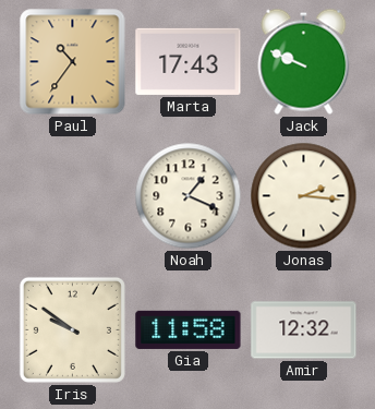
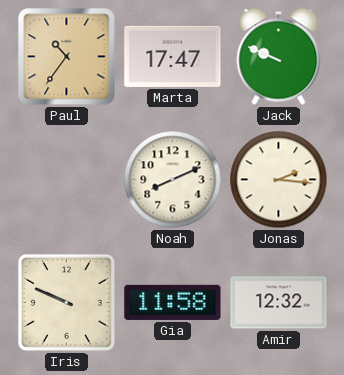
Marta: 17:43 -> 17:47 (173, 56)
Noah: 1:19 -> 8:11 (173, 180)
Iris: 9:51 -> 9:49 (66, 302)
